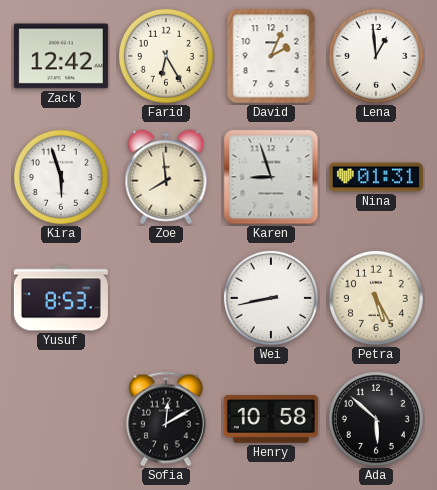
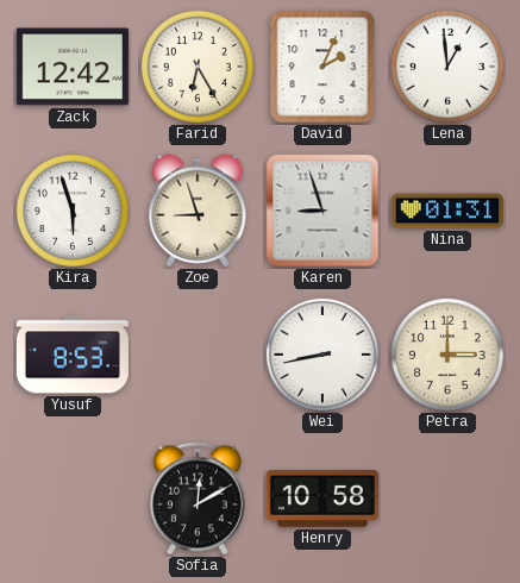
Zoe: 7:59 -> 8:57 (198, 211)
Petra: 5:25 -> 3:00 (447, 355)
Ada: 5:52 -> none (376, 419)
